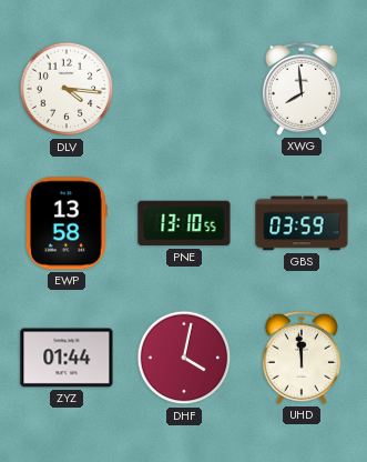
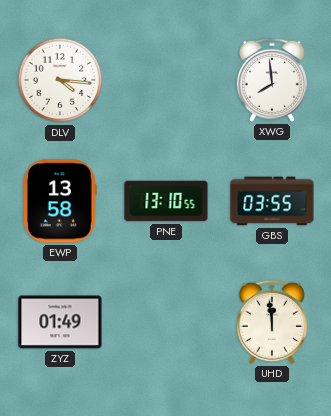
GBS: 03:59 -> 03:55 (272, 201)
ZYZ: 01:44 -> 01:49 (60, 322)
DHF: 4:02 -> none (184, 358)
